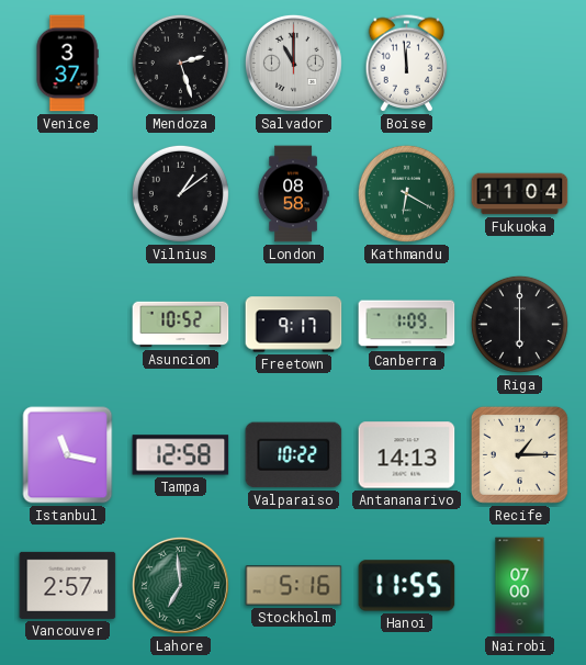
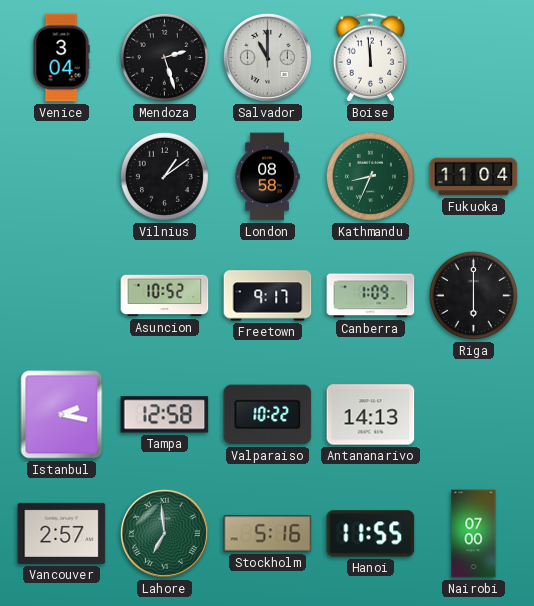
Venice: 3:37 -> 3:04 (61, 58)
Kathmandu: 6:20 -> 8:34 (370, 176)
Istanbul: 11:17 -> 2:17 (62, 415)
Recife: 1:15 -> none (519, 454)
